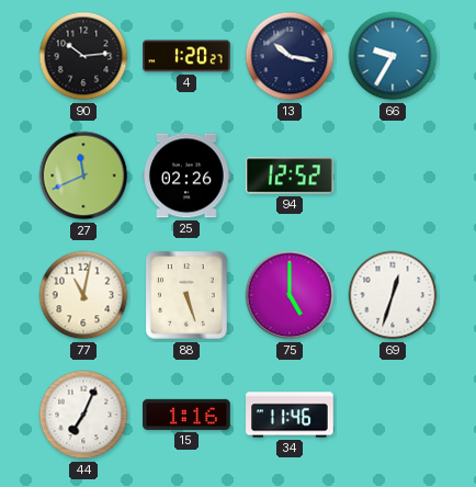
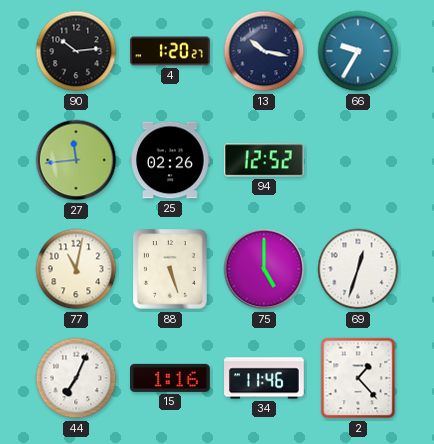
27: 11:41 -> 11:44 (76, 160)
2: none -> 1:23 (358, 378)
